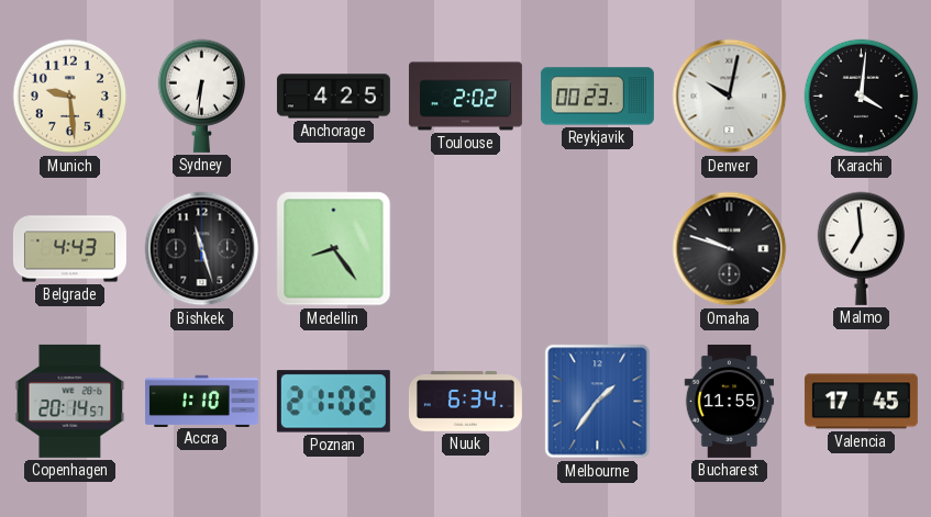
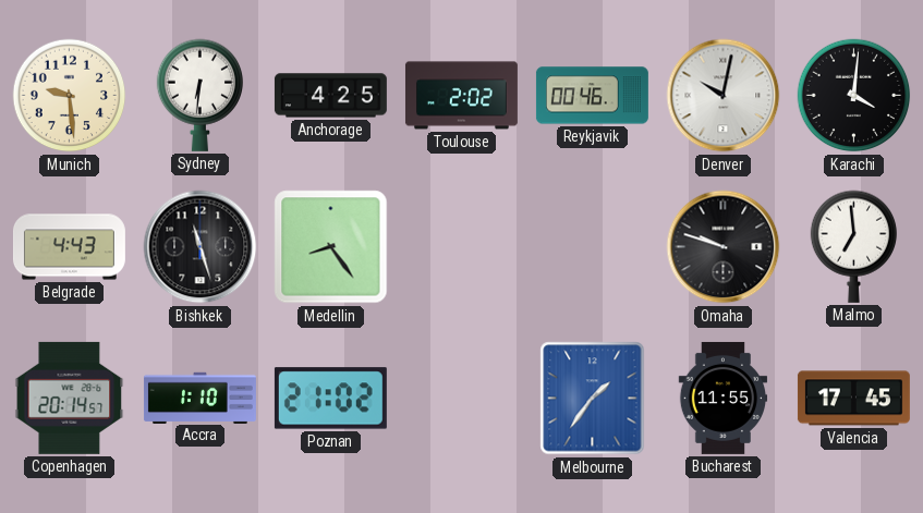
Reykjavik: 00:23 -> 00:46 (592, 96)
Nuuk: 6:34 -> none (465, 402)
